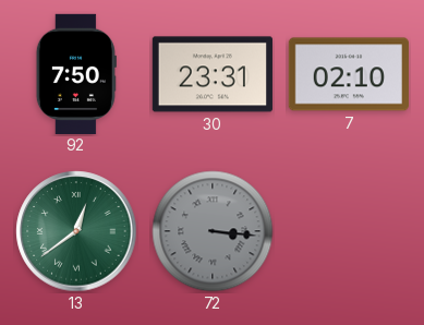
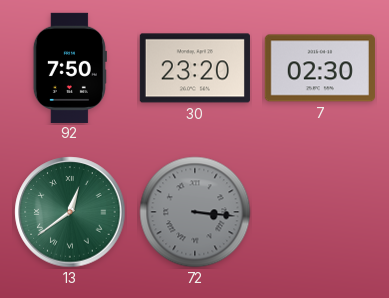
30: 23:31 -> 23:20 (195, 68)
7: 02:10 -> 02:30 (320, 68)
